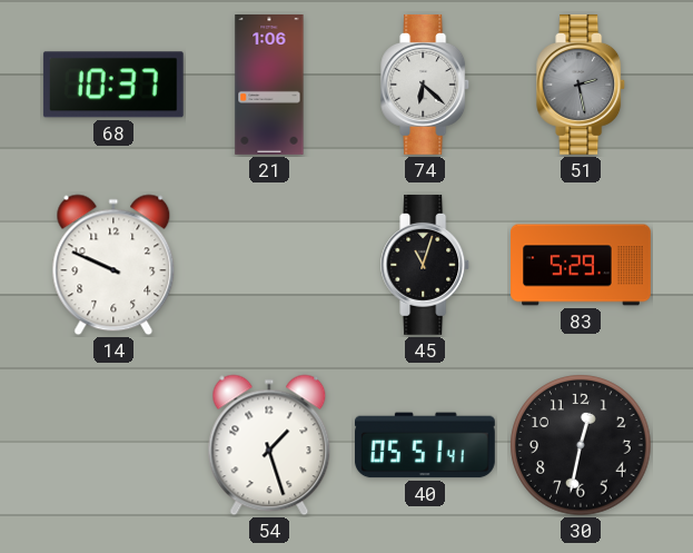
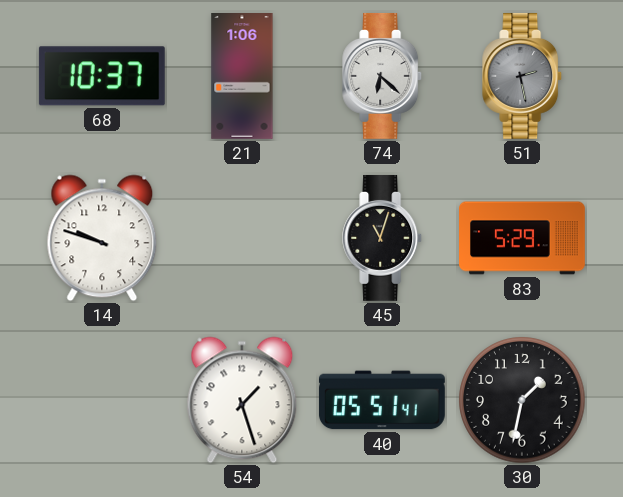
14: 9:49 -> 9:48 (102, 238)
30: 12:32 -> 1:32 (522, 400)
